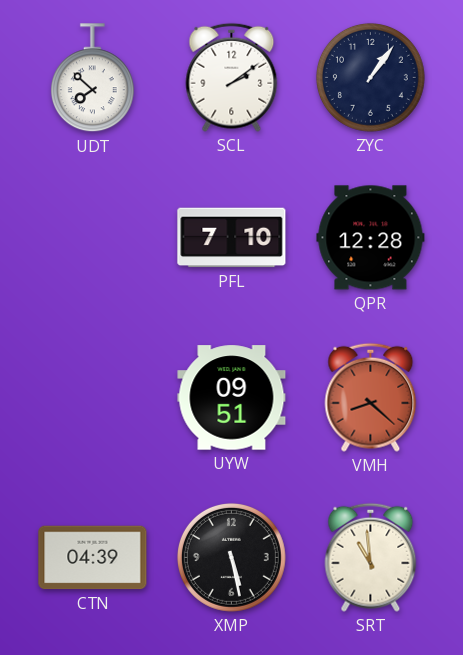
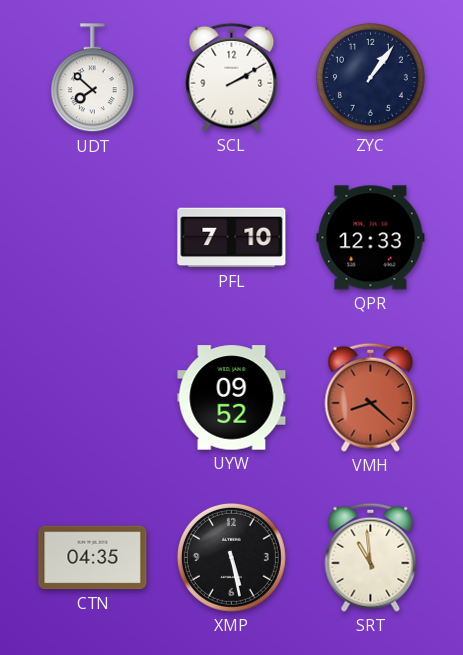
SCL: 2:09 -> 2:10 (232, 77)
QPR: 12:28 -> 12:33 (371, 238)
UYW: 09:51 -> 09:52 (232, 398)
CTN: 04:39 -> 04:35 (93, 558)
